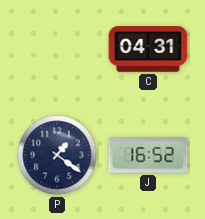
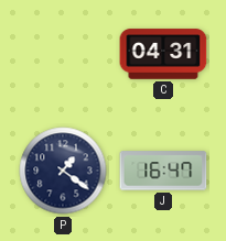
J: 16:52 -> 16:47 (163, 171)
